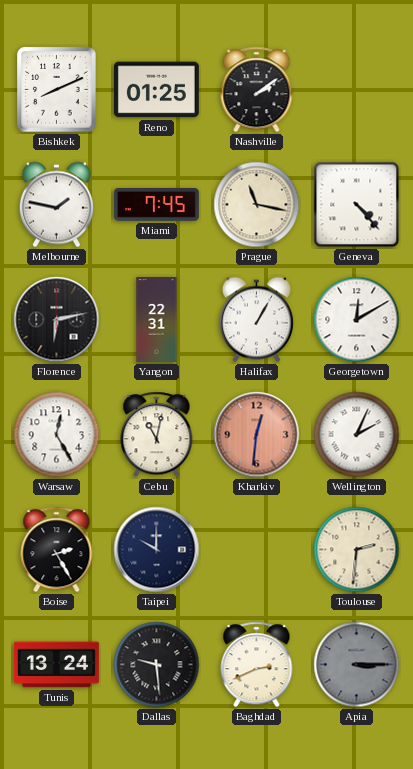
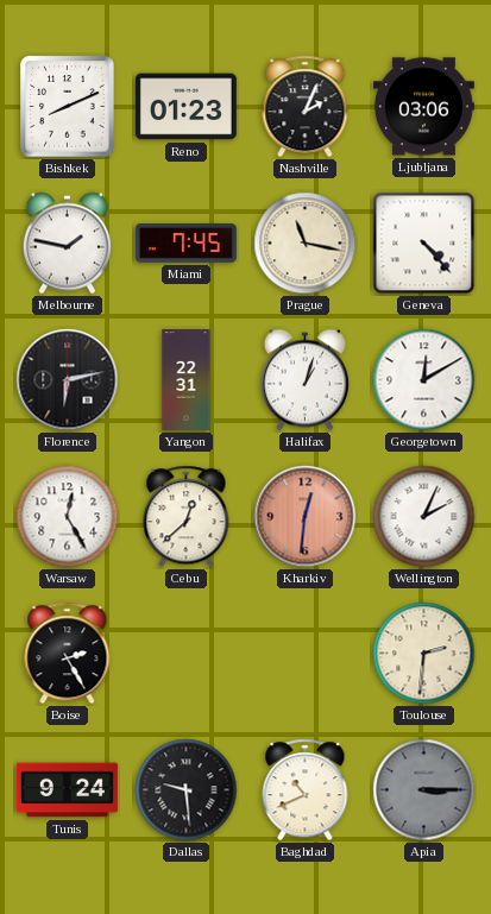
Reno: 01:25 -> 01:23 (185, 107)
Nashville: 2:09 -> 2:04 (306, 107)
Ljubljana: none -> 03:06 (423, 107)
Halifax: 1:05 -> 1:03 (304, 380)
Cebu: 11:02 -> 12:38 (187, 517)
Taipei: 10:00 -> none (157, 550)
Tunis: 13:24 -> 9:24 (67, 790)
Baghdad: 2:41 -> 10:41 (306, 790)
